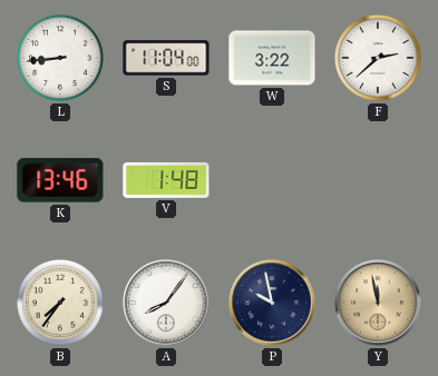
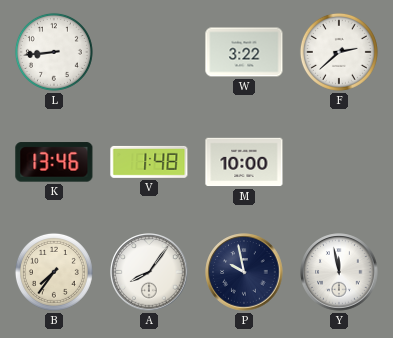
S: 11:04 -> none (166, 58)
M: none -> 10:00 (244, 162)
Y dial: champagne -> white (339, 272)
